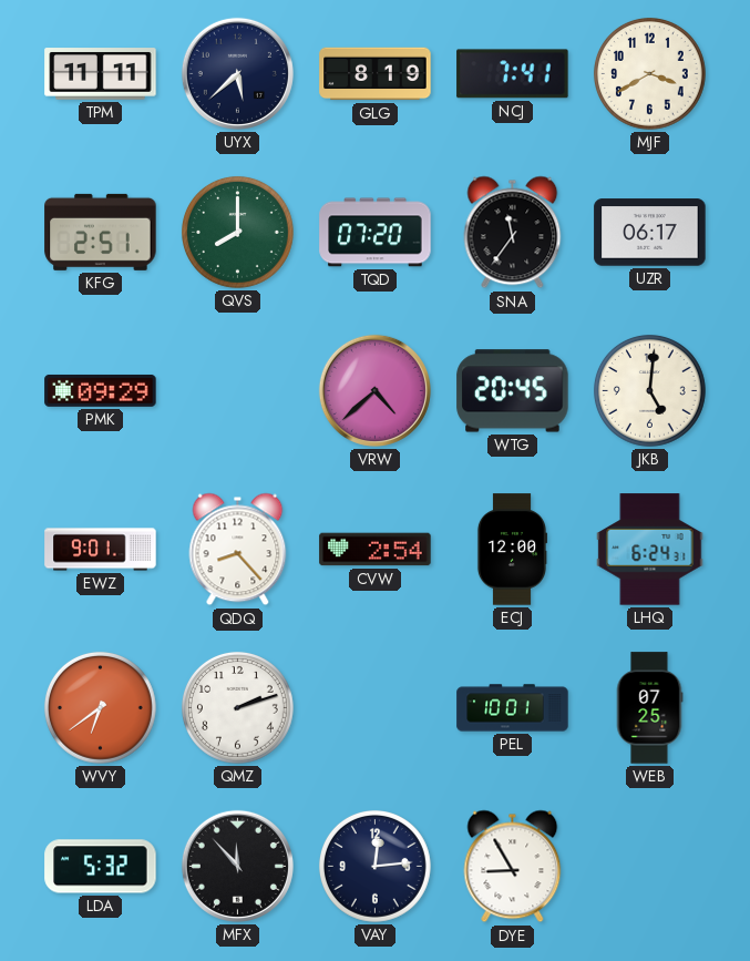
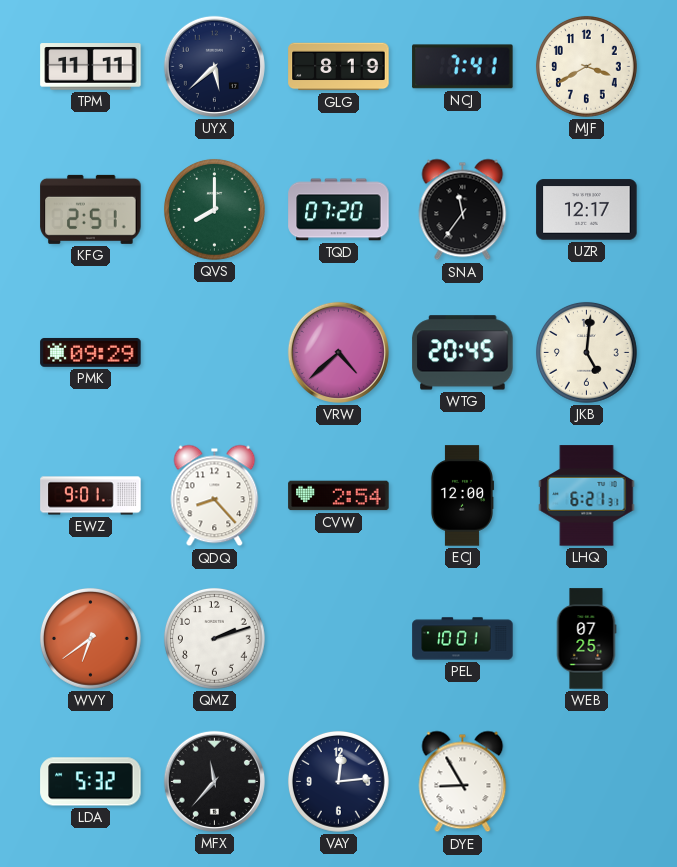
UZR: 06:17 -> 12:17 (587, 210)
LHQ: 6:24 -> 6:21 (587, 496)
MFX: 11:53 -> 11:37 (214, 781)
